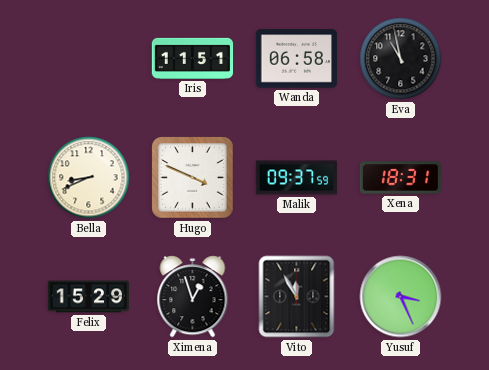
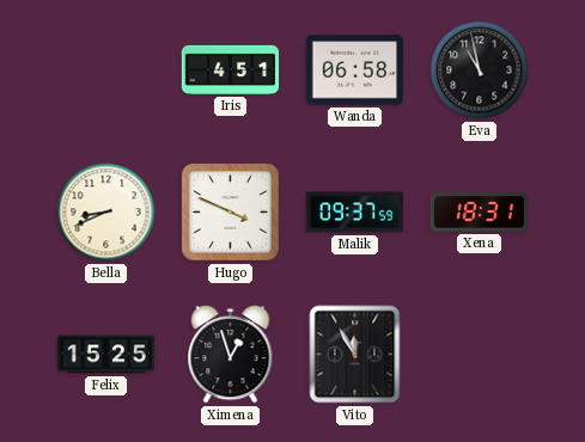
Iris: 11:51 -> 4:51 (231, 69)
Felix: 15:29 -> 15:25 (106, 355)
Yusuf: 3:26 -> none (401, 297)
